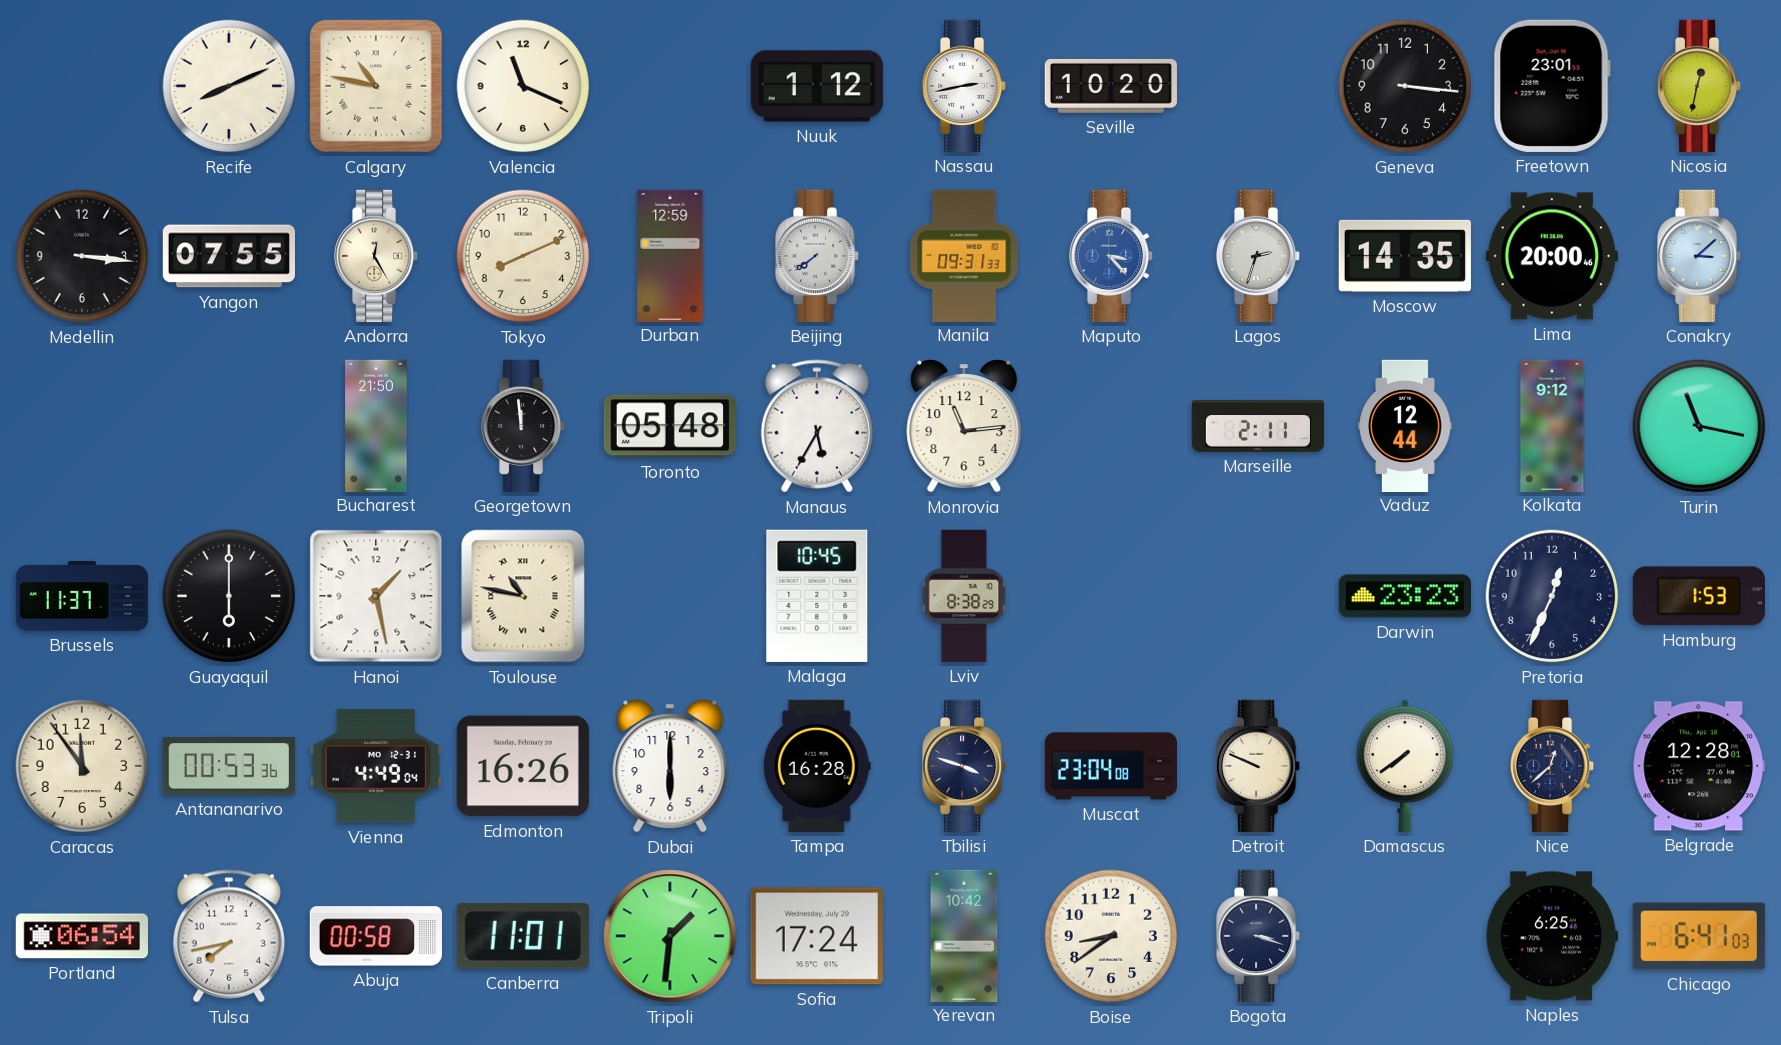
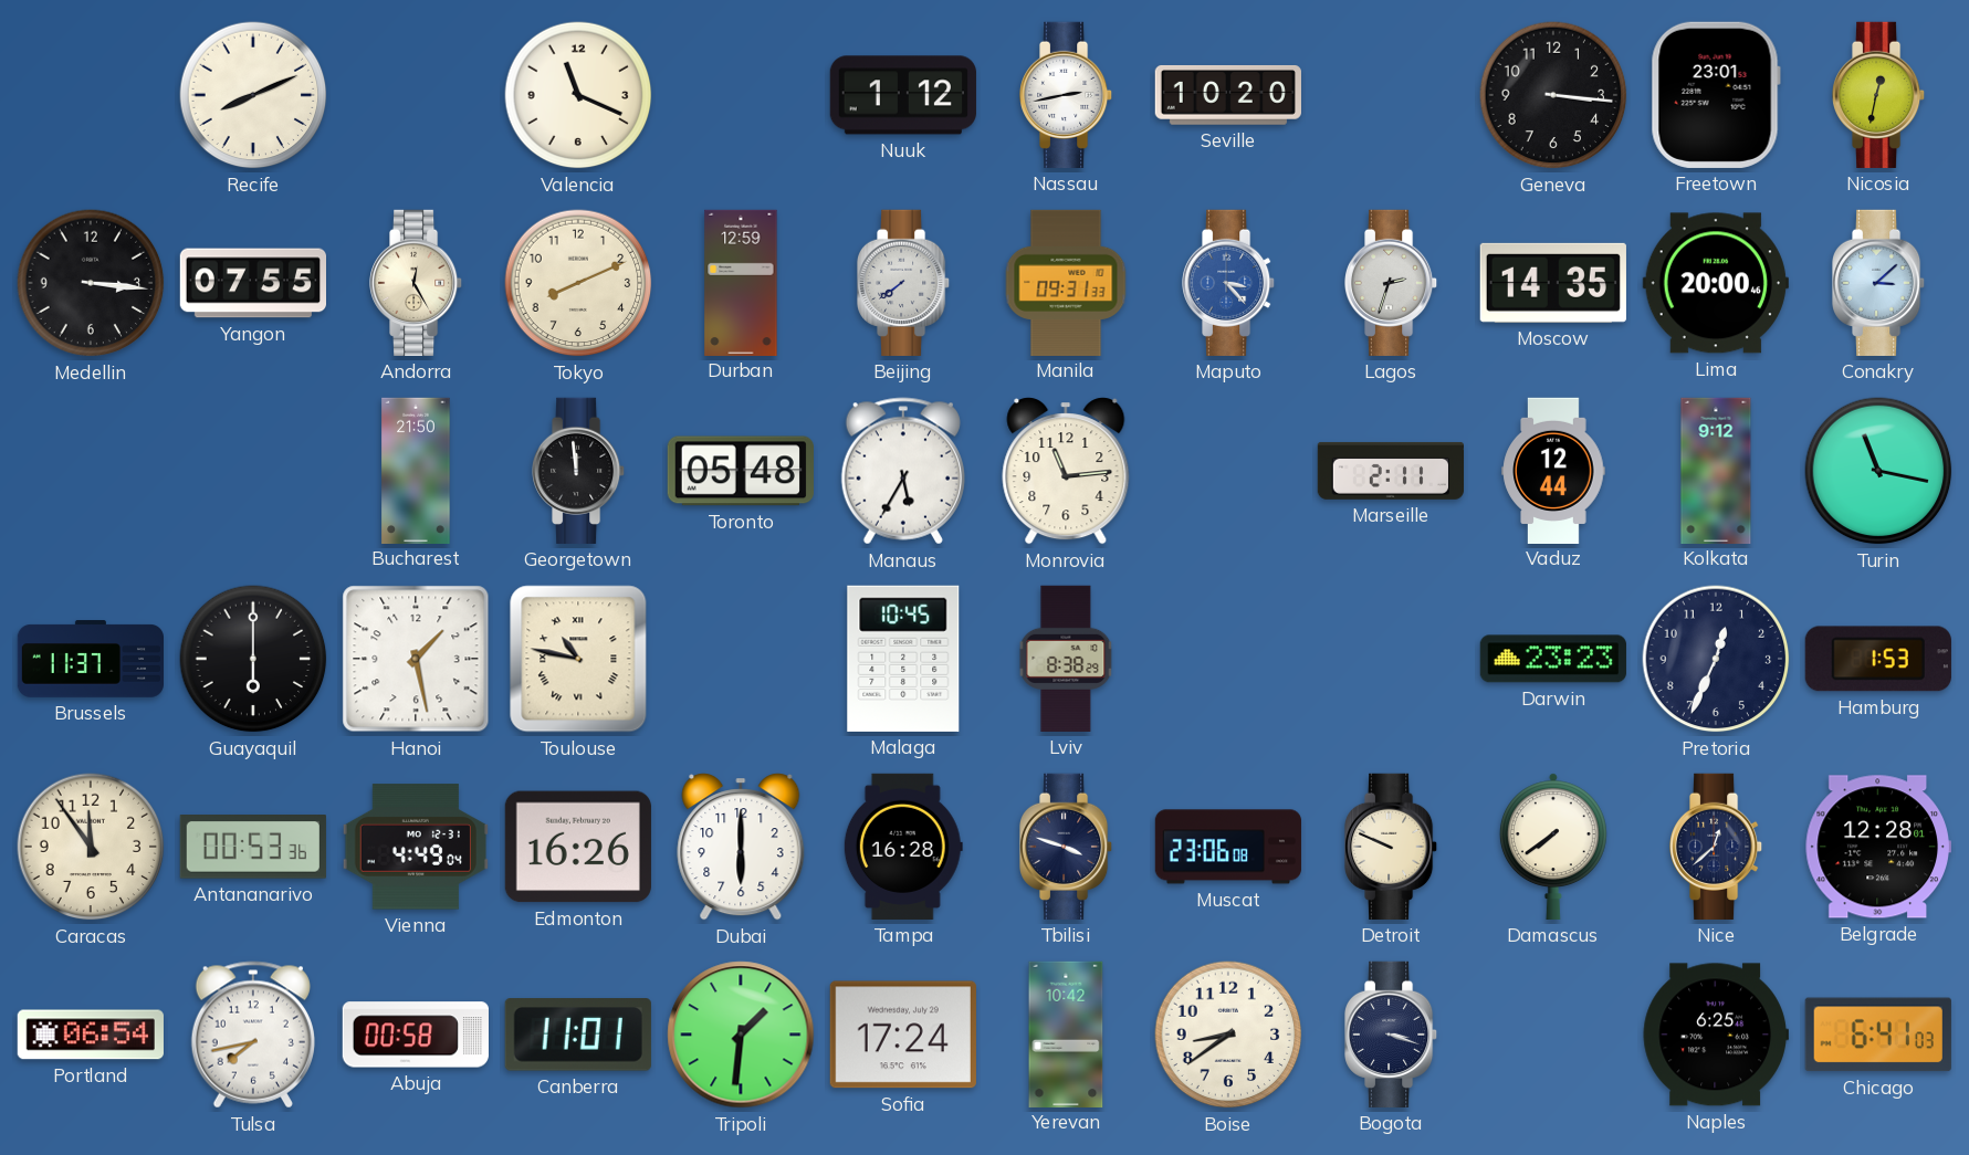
Calgary: 10:47 -> none (377, 87)
Muscat: 23:04 -> 23:06 (1228, 847)
